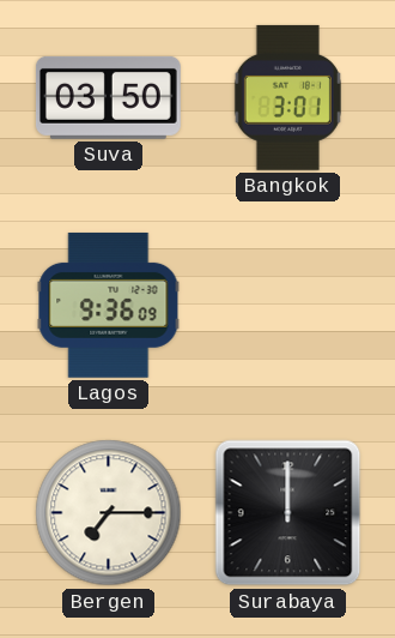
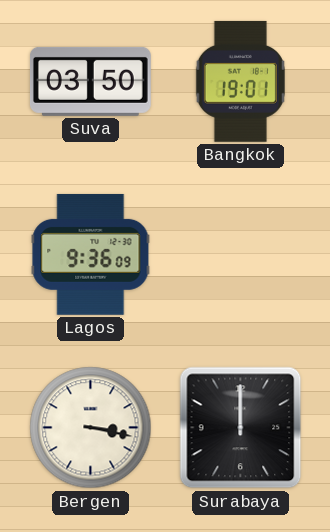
Bangkok: 3:01 -> 19:01 (240, 81)
Bergen: 7:15 -> 3:17 (91, 428)
